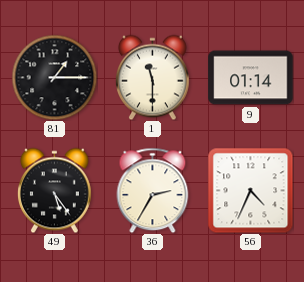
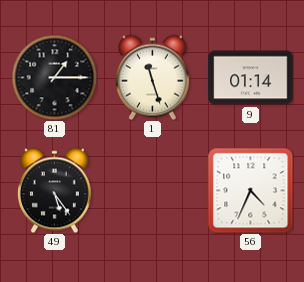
1: 11:30 -> 11:27 (152, 77)
36: 2:35 -> none (153, 190)
